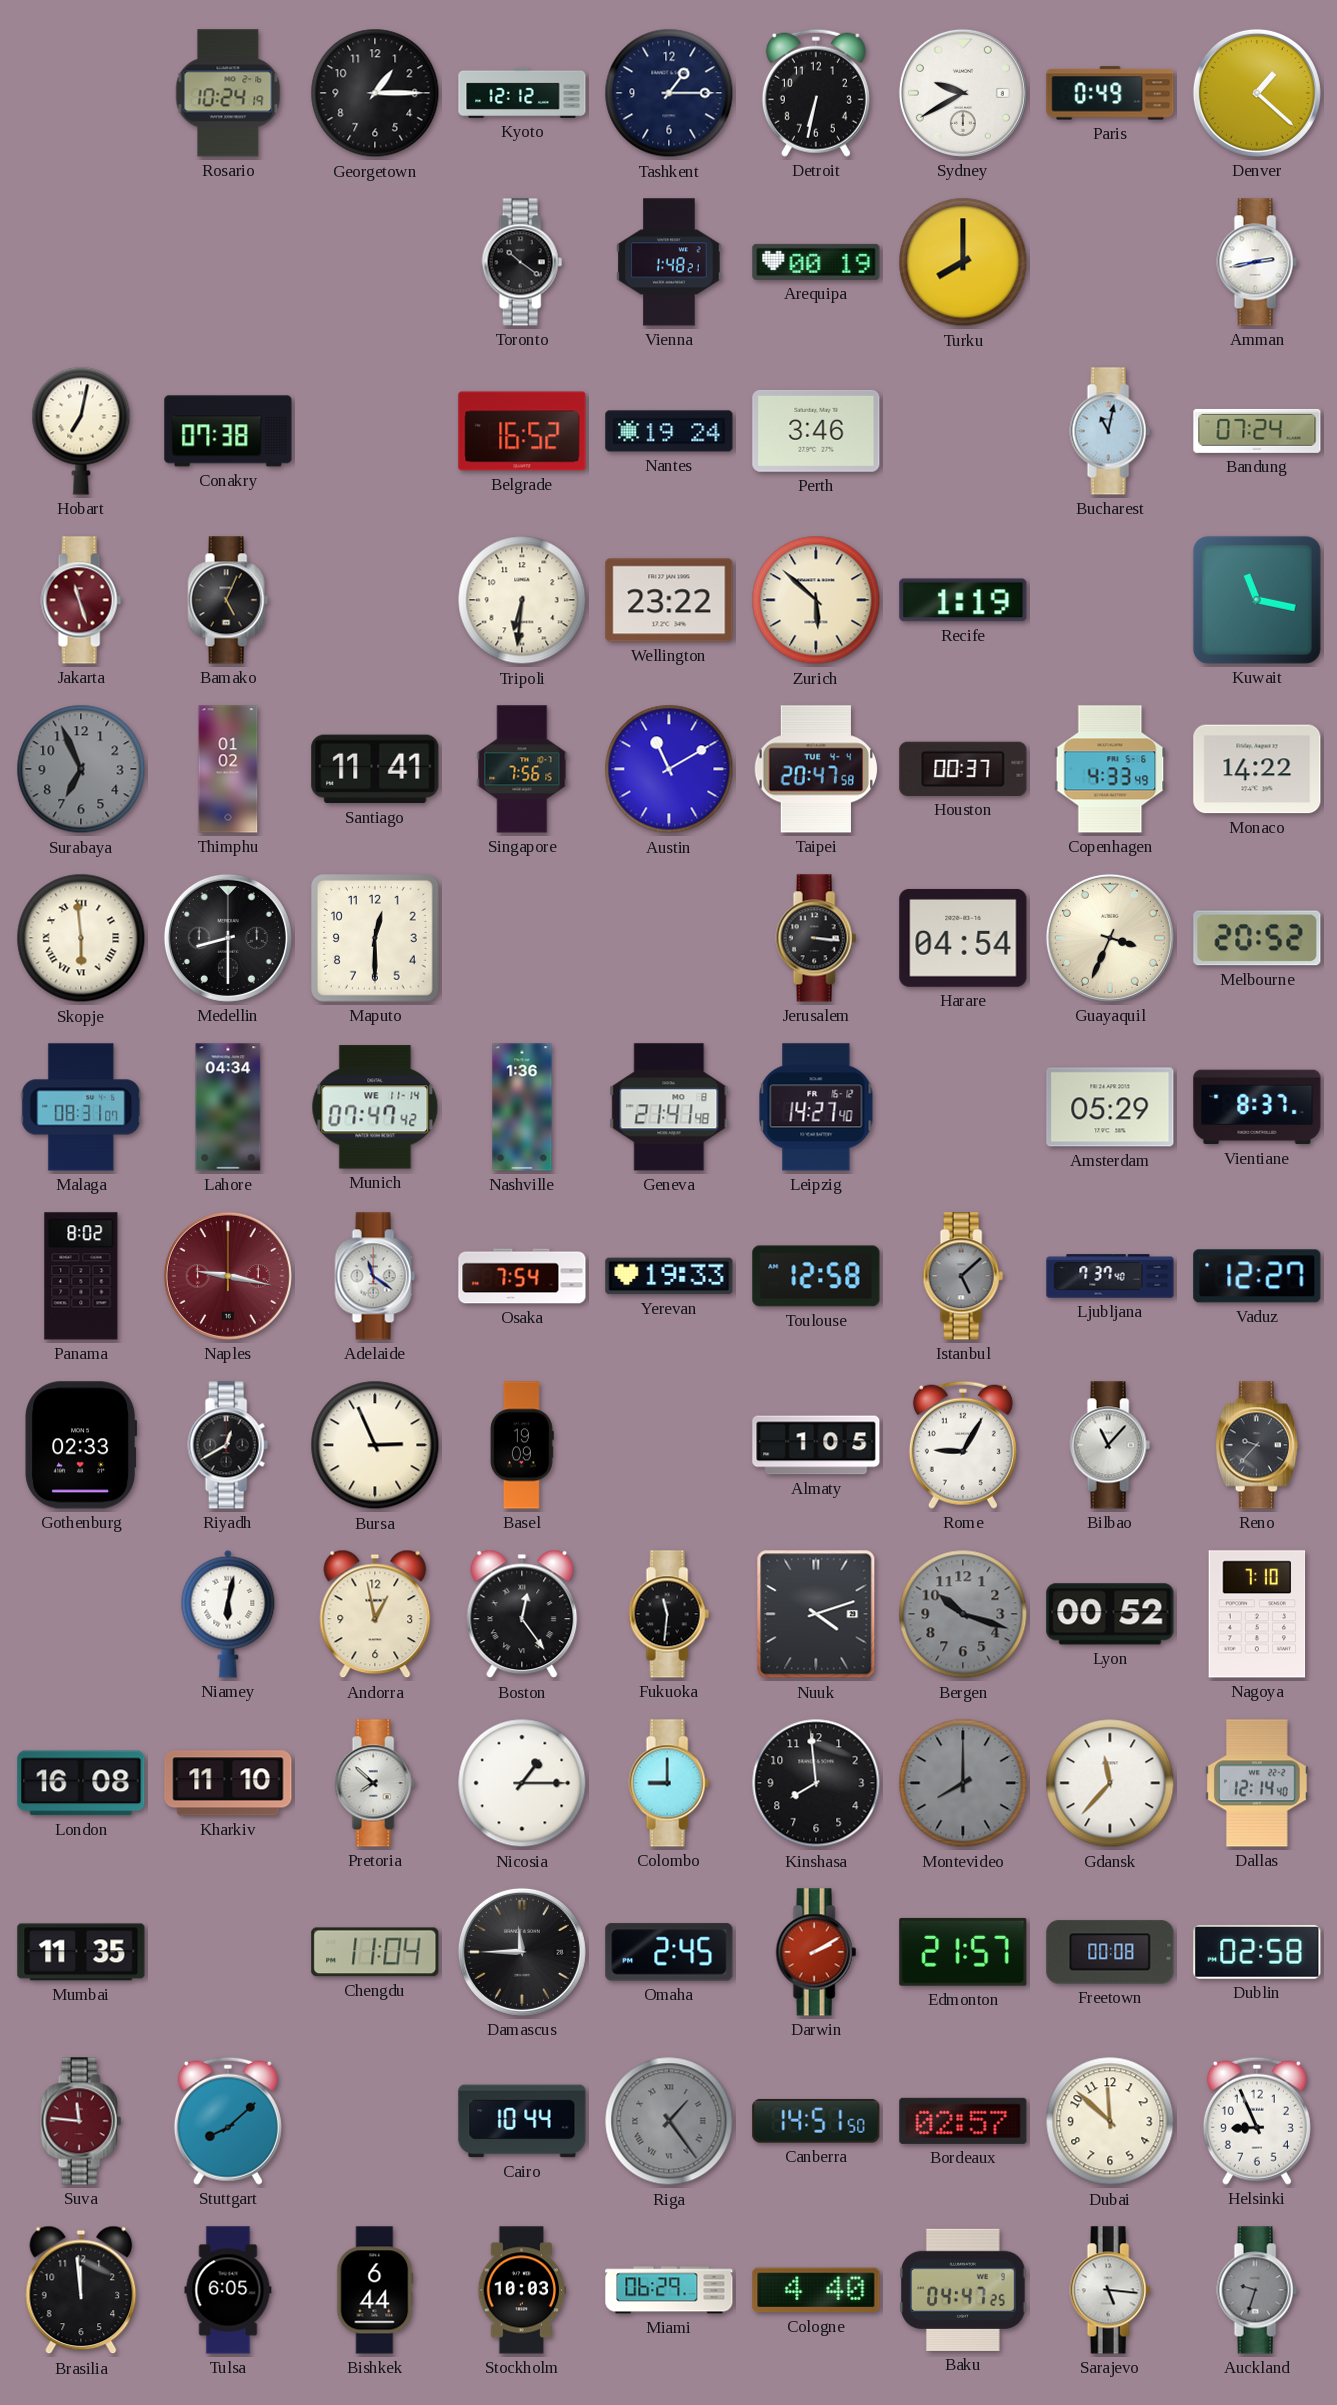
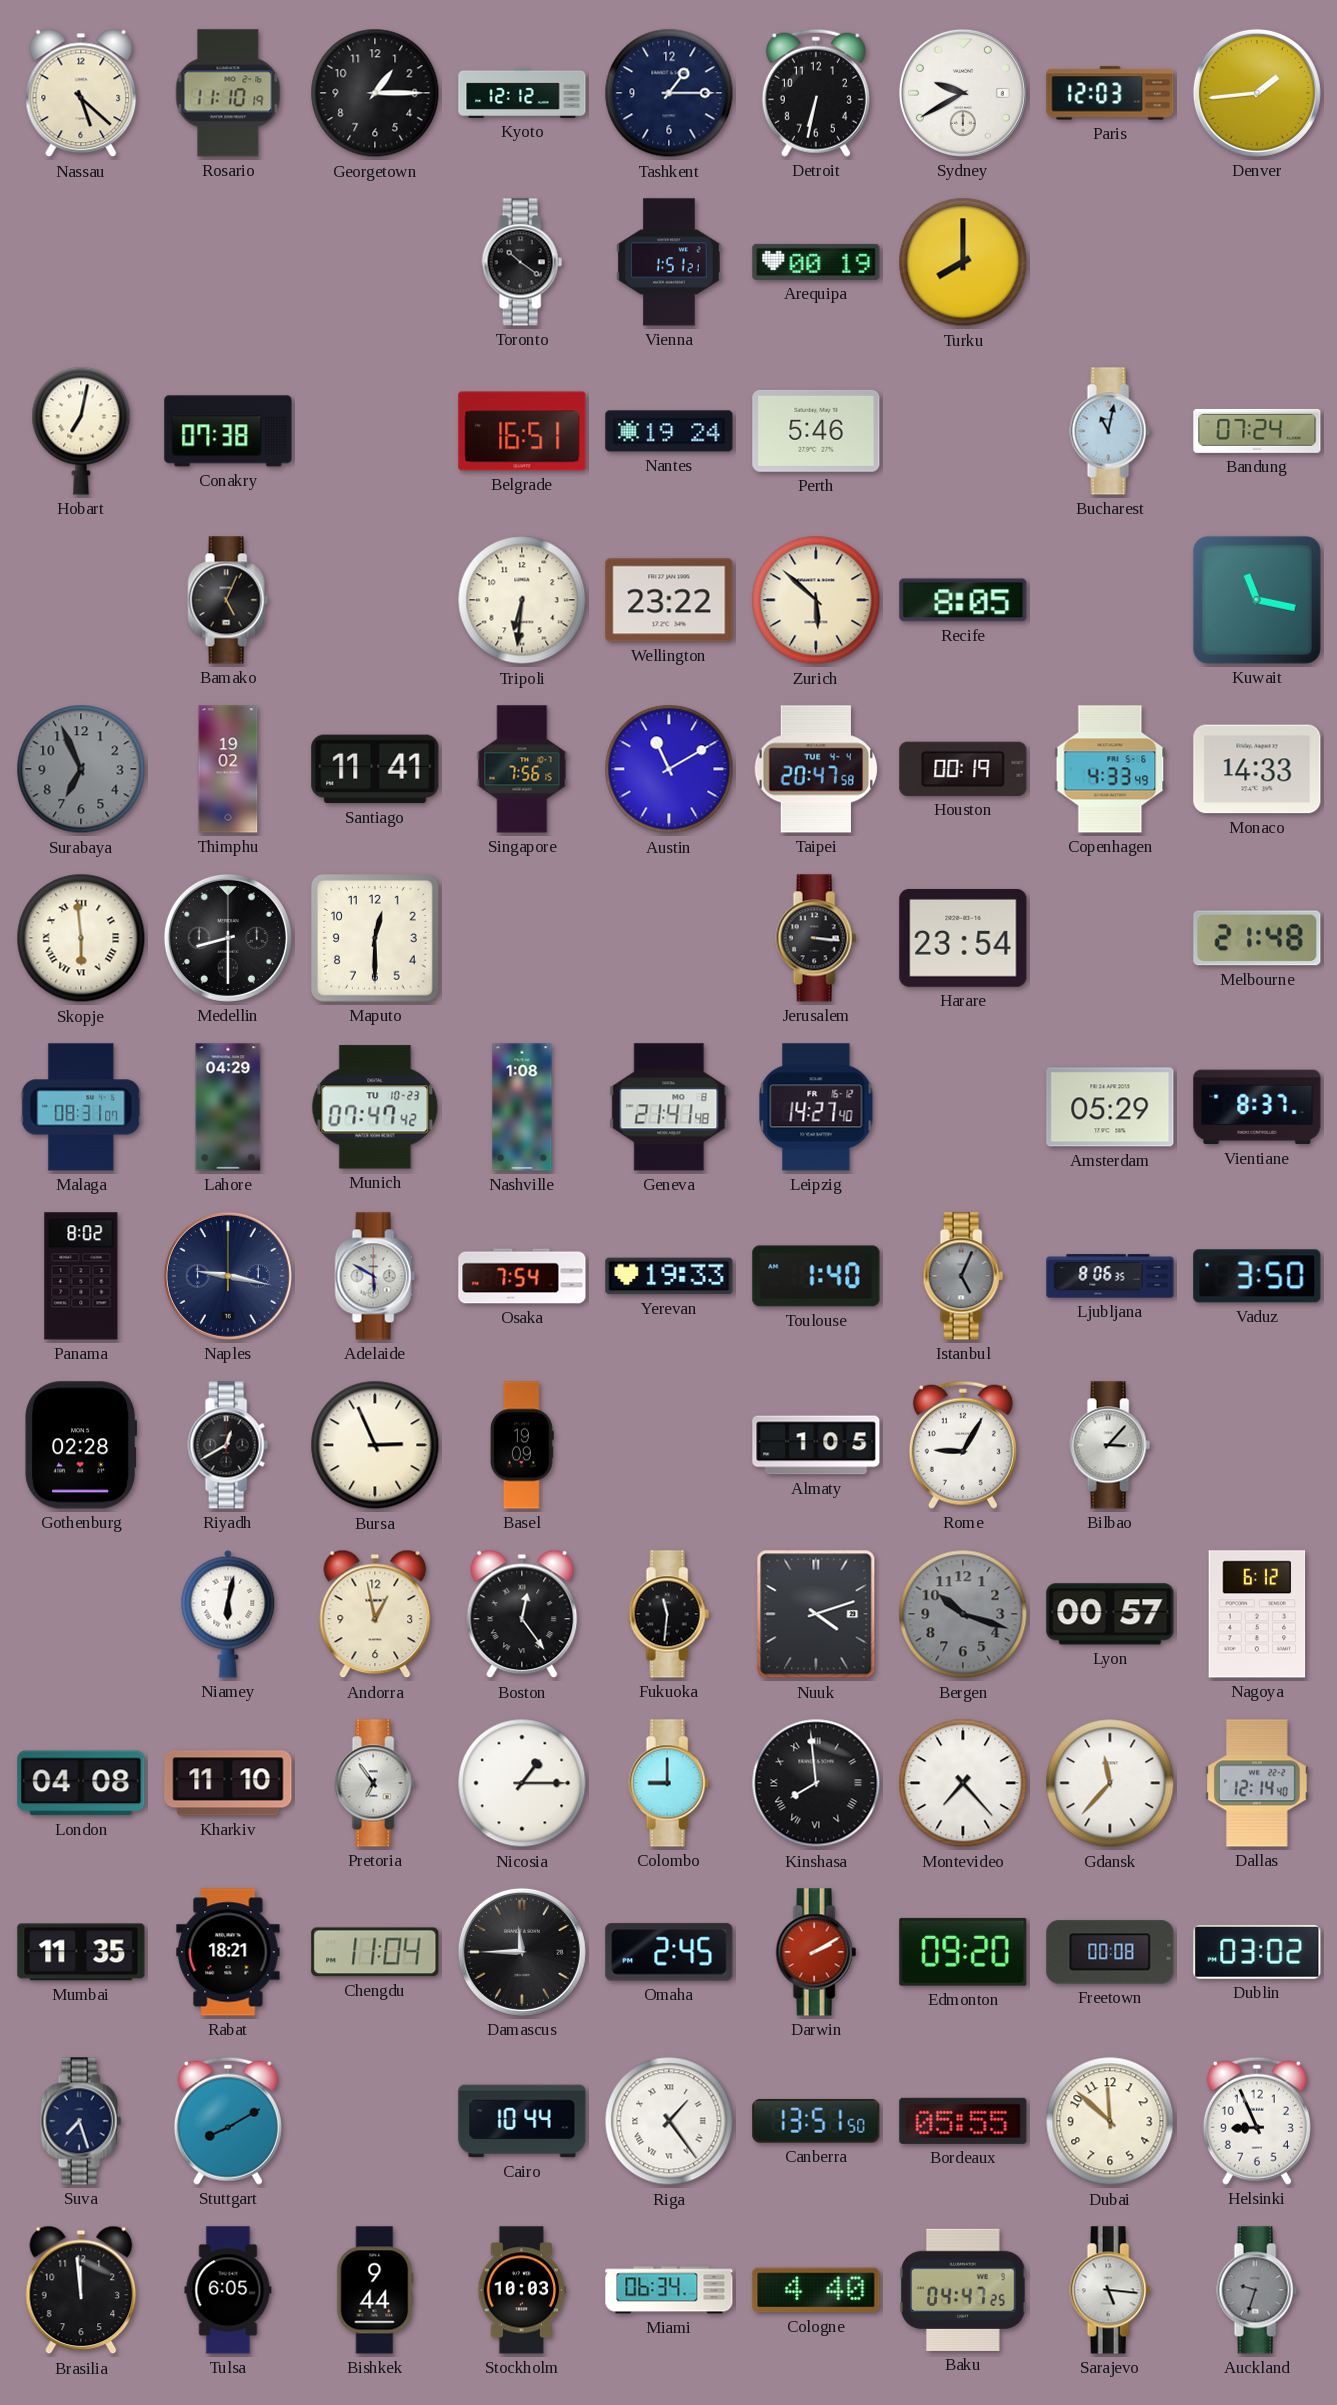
Nassau: none -> 5:22 (81, 93)
Rosario: 10:24 -> 11:10 (228, 93)
Paris: 0:49 -> 12:03 (1110, 93)
Denver: 1:22 -> 1:44 (1257, 93)
Vienna: 1:48 -> 1:51 (669, 262)
Amman: 2:43 -> none (1257, 262)
Belgrade: 16:52 -> 16:51 (522, 431)
Perth: 3:46 -> 5:46 (816, 431)
Jakarta: 11:27 -> none (81, 600)
Recife: 1:19 -> 8:05 (963, 600)
Thimphu: 01:02 -> 19:02 (228, 769)
Houston: 00:37 -> 00:19 (963, 769)
Monaco: 14:22 -> 14:33 (1257, 769)
Harare: 04:54 -> 23:54 (963, 938)
Guayaquil: 3:34 -> none (1110, 938)
Melbourne: 20:52 -> 21:48 (1257, 938)
Lahore: 04:34 -> 04:29 (228, 1107)
Munich date: WE 11-14 -> TU 10-23 (375, 1107)
Nashville: 1:36 -> 1:08 (522, 1107)
Naples dial: burgundy -> navy (228, 1276)
Adelaide: 11:21 -> 5:50 (375, 1276)
Toulouse: 12:58 -> 1:40 (816, 1276)
Istanbul: 5:08 -> 5:04 (963, 1276)
Ljubljana: 7:37 -> 8:06 (1110, 1276)
Vaduz: 12:27 -> 3:50 (1257, 1276)
Gothenburg: 02:33 -> 02:28 (81, 1445)
Bilbao: 11:07 -> 3:07 (1110, 1445)
Reno: 9:37 -> none (1257, 1445)
Lyon: 00:52 -> 00:57 (1110, 1614)
Nagoya: 7:10 -> 6:12 (1257, 1614)
London: 16:08 -> 04:08 (81, 1783)
Pretoria: 7:52 -> 6:54 (375, 1783)
Kinshasa numerals: Arabic -> Roman (816, 1783)
Montevideo: 8:00 -> 7:23 (963, 1783)
Montevideo dial: grey -> white (963, 1783)
Rabat: none -> 18:21 (228, 1952)
Edmonton: 21:57 -> 09:20 (963, 1952)
Dublin: 02:58 -> 03:02 (1257, 1952)
Suva: 11:46 -> 7:27 (81, 2121)
Suva dial: burgundy -> navy (81, 2121)
Stuttgart: 8:08 -> 8:10 (228, 2121)
Riga dial: grey -> white (669, 2121)
Canberra: 14:51 -> 13:51 (816, 2121)
Bordeaux: 02:57 -> 05:55 (963, 2121)
Bishkek: 6:44 -> 9:44 (375, 2290)
Miami: 06:29 -> 06:34 (669, 2290)
